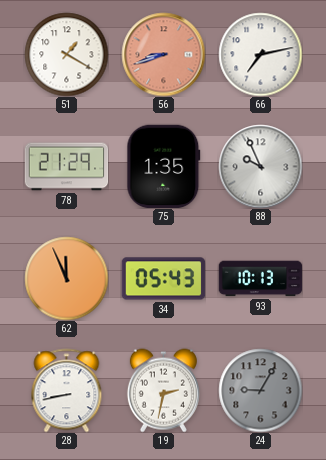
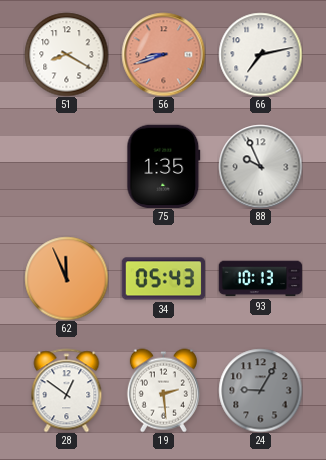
51: 1:20 -> 8:20 (66, 54)
78: 21:29 -> none (66, 167)
28: 8:43 -> 12:51 (67, 390)
19: 2:32 -> 2:29 (163, 390)
